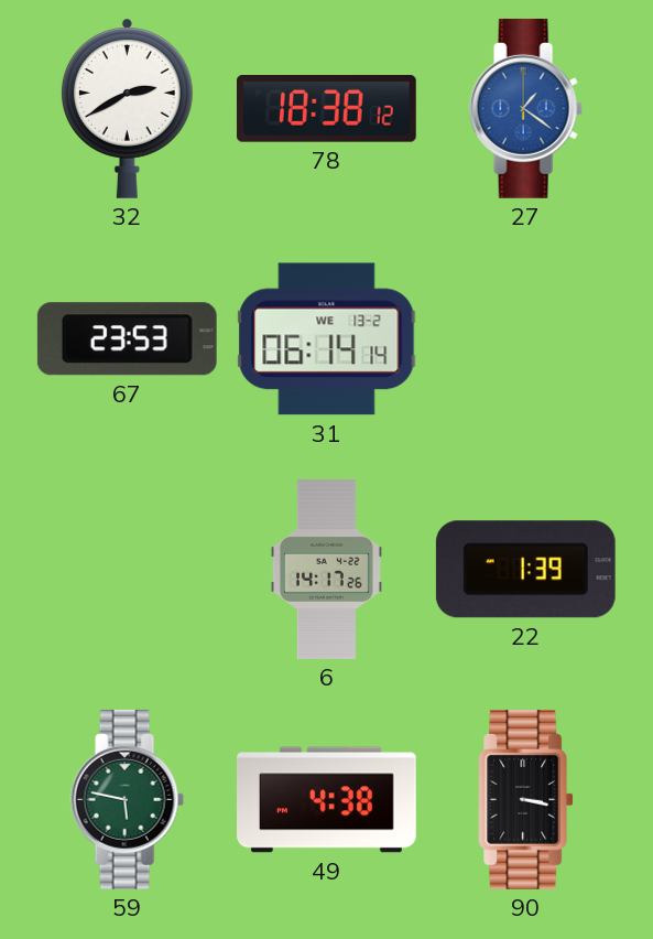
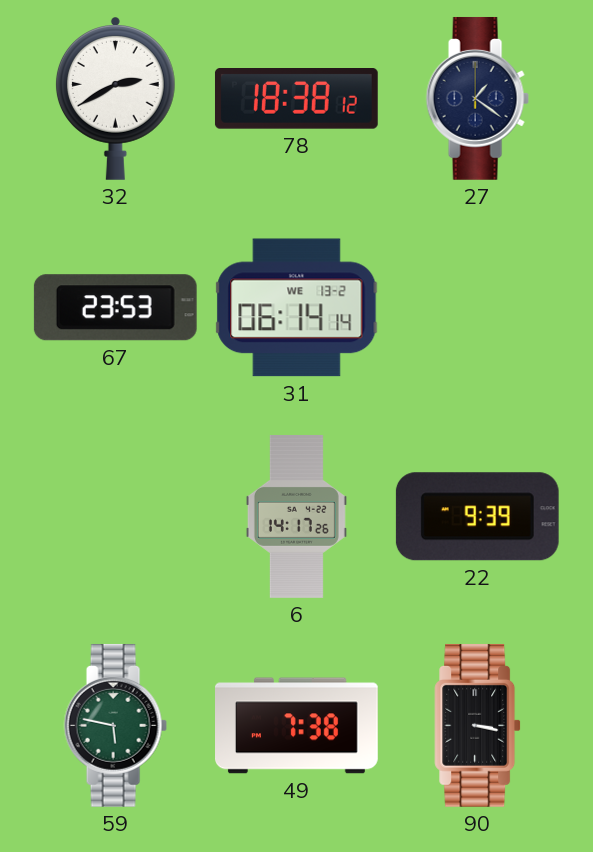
27 dial: blue -> navy (477, 98)
22: 1:39 -> 9:39 (477, 517)
49: 4:38 -> 7:38 (297, 726)
